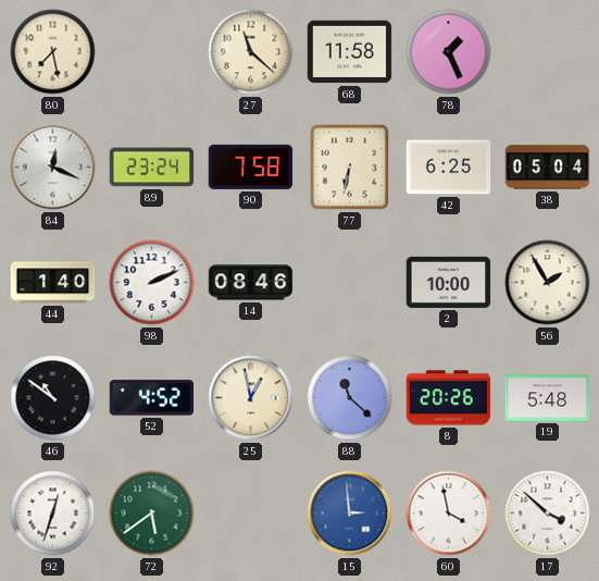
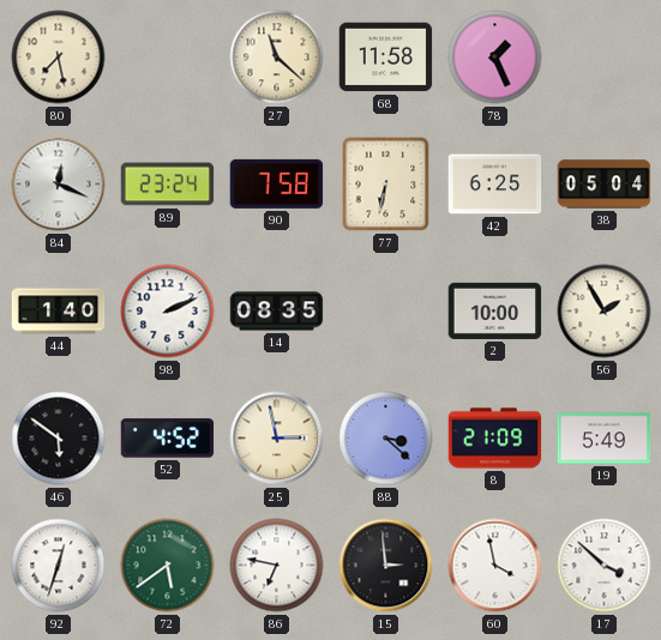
14: 08:46 -> 08:35 (277, 312)
46: 10:51 -> 5:51 (59, 439)
25: 12:58 -> 2:58 (277, 439)
88: 11:22 -> 3:22 (386, 439)
8: 20:26 -> 21:09 (495, 439)
19: 5:48 -> 5:49 (605, 439)
86: none -> 6:47 (277, 566)
15 dial: blue -> black (386, 566)
